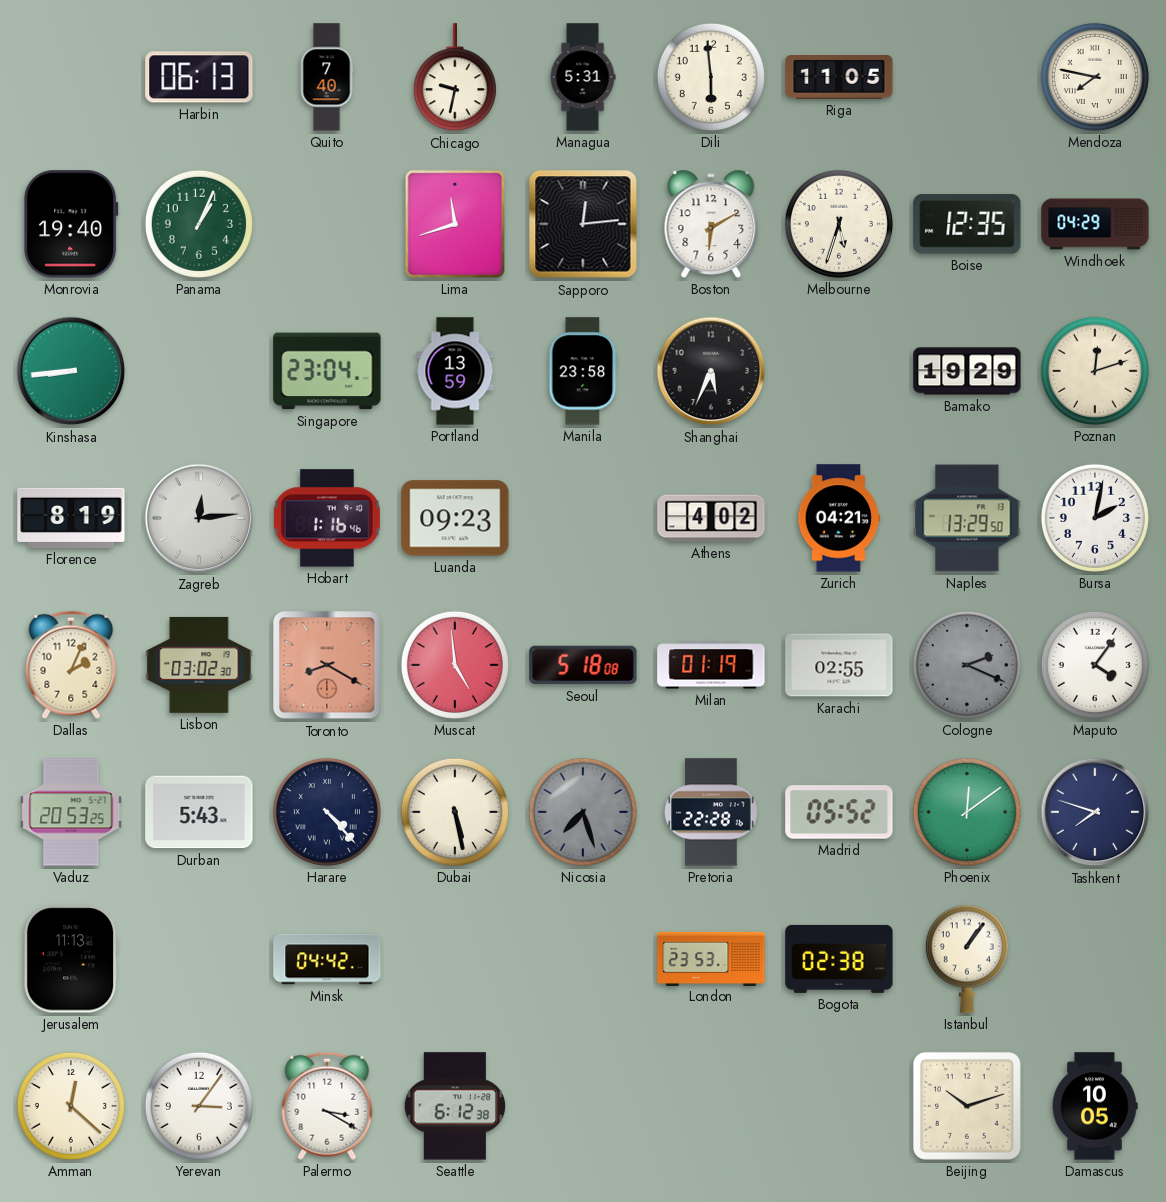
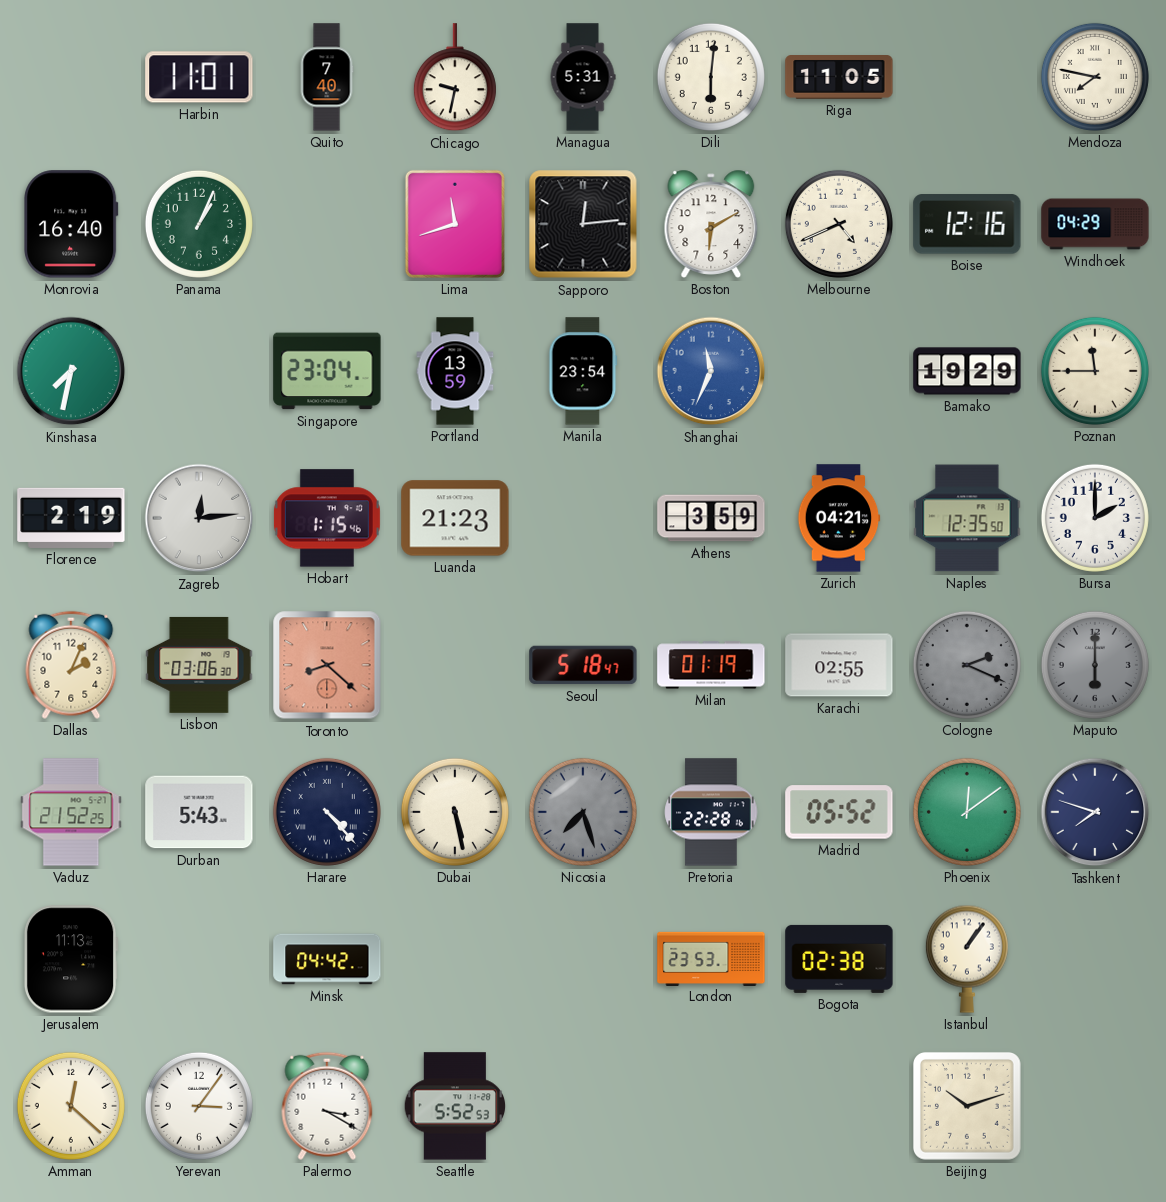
Harbin: 06:13 -> 11:01 (199, 77)
Dili: 5:59 -> 6:01 (711, 77)
Monrovia: 19:40 -> 16:40 (72, 224)
Melbourne: 5:33 -> 4:41 (839, 224)
Boise: 12:35 -> 12:16 (967, 224)
Kinshasa: 8:44 -> 7:32 (71, 371)
Manila: 23:58 -> 23:54 (583, 371)
Shanghai: 5:34 -> 11:34 (711, 371)
Shanghai dial: black -> blue (711, 371)
Poznan: 12:12 -> 11:45 (1095, 371)
Florence: 8:19 -> 2:19 (71, 518)
Hobart: 1:16 -> 1:15 (327, 518)
Luanda: 09:23 -> 21:23 (455, 518)
Athens: 4:02 -> 3:59 (711, 518)
Naples: 13:29 -> 12:35 (967, 518)
Bursa: 2:02 -> 2:00 (1095, 518)
Lisbon: 03:02 -> 03:06 (199, 665)
Toronto: 8:20 -> 8:22 (327, 665)
Muscat: 4:59 -> none (455, 665)
Seoul: 5:18:08 -> 5:18:47 (583, 665)
Maputo: 4:06 -> 6:00 (1095, 665)
Maputo dial: white -> grey (1095, 665)
Vaduz: 20:53 -> 21:52 (71, 812)
Seattle: 6:12 -> 5:52 (455, 1106)
Damascus: 10:05 -> none (1095, 1106)
